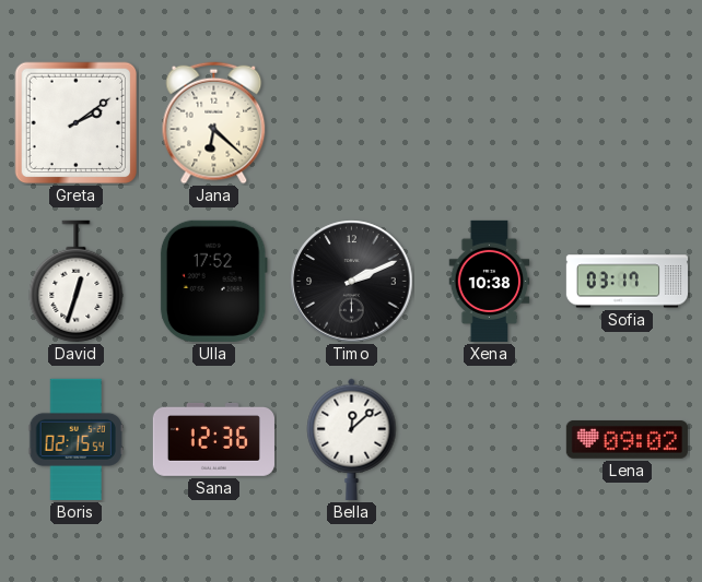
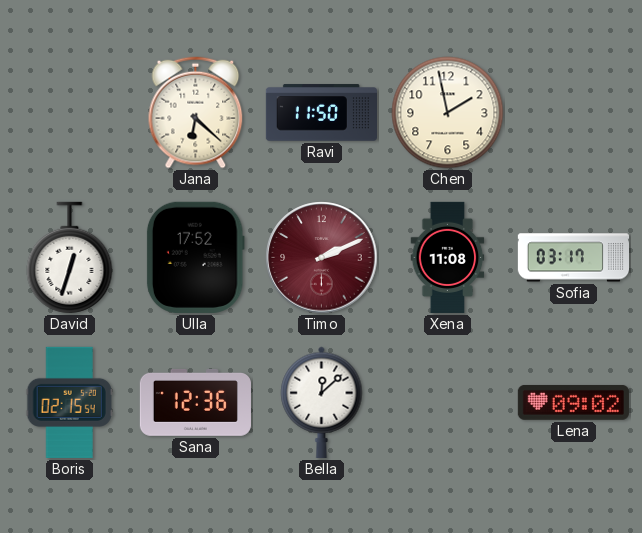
Greta: 2:09 -> none (77, 123)
Ravi: none -> 11:50 (321, 113)
Chen: none -> 1:58 (448, 113)
Timo dial: black -> burgundy (322, 258)
Xena: 10:38 -> 11:08 (448, 257)
